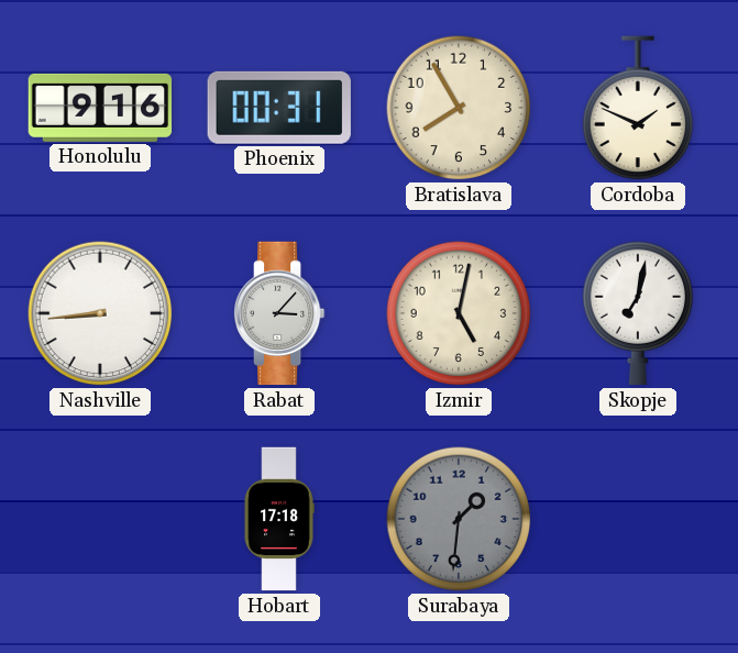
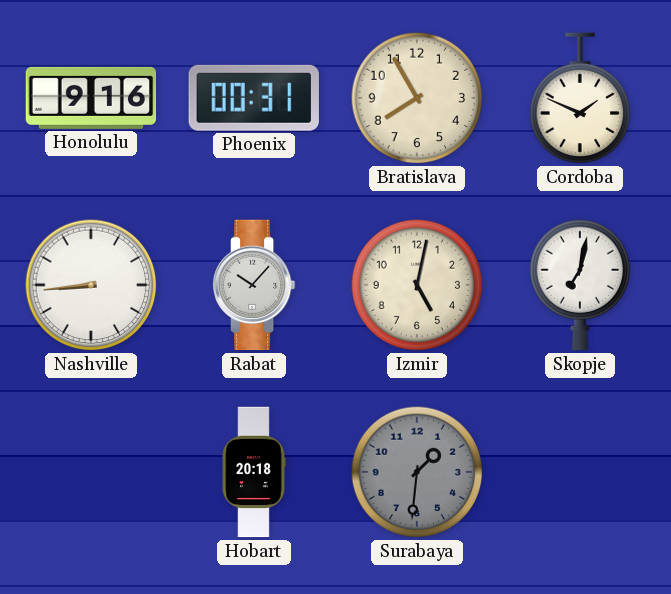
Rabat: 3:07 -> 10:07 (255, 285)
Hobart: 17:18 -> 20:18 (254, 472)
